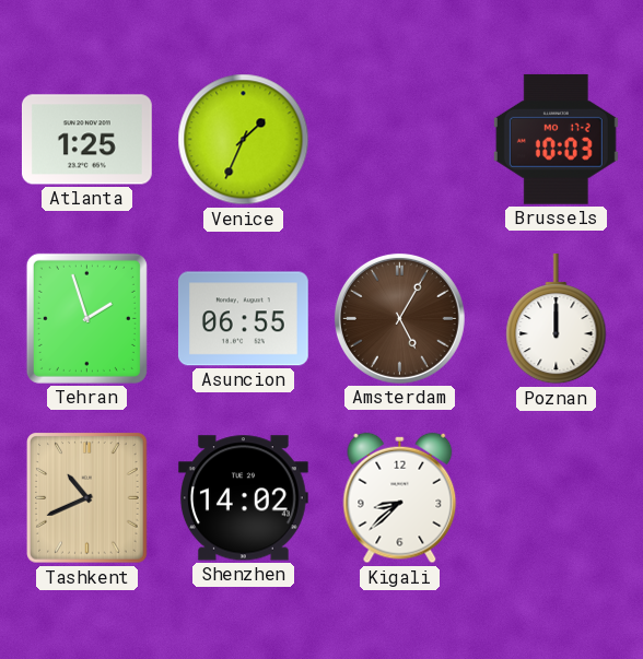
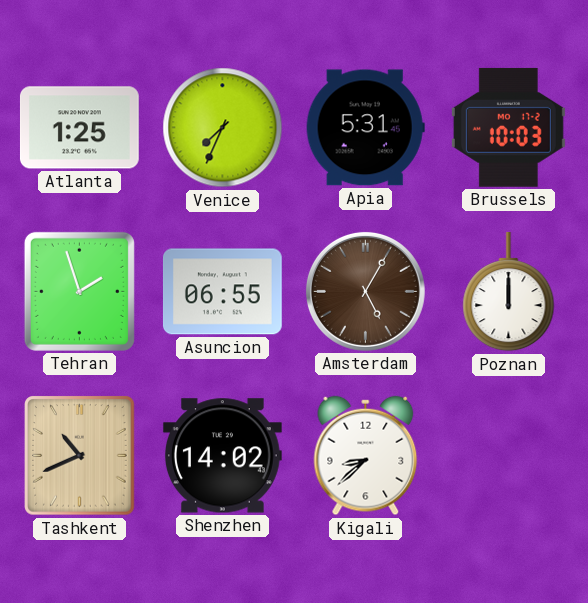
Venice: 1:34 -> 7:34 (223, 128)
Apia: none -> 5:31 (365, 128)
